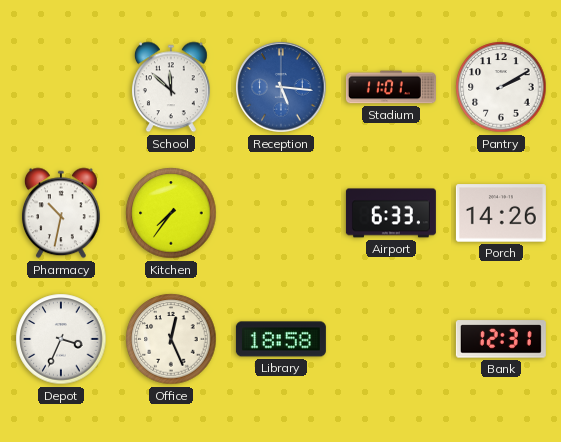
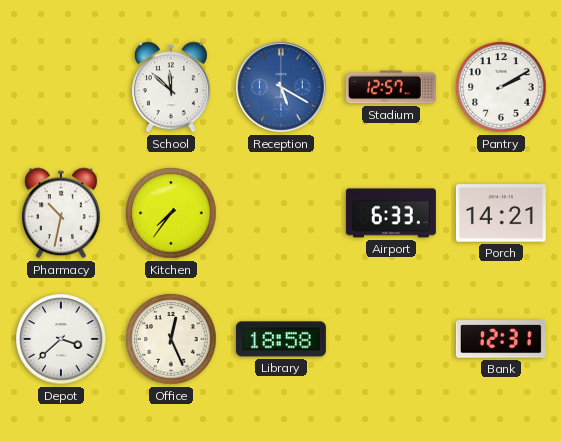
Reception: 5:16 -> 5:20 (281, 87)
Stadium: 11:01 -> 12:57 (391, 87)
Porch: 14:26 -> 14:21 (501, 213)
Depot: 3:34 -> 3:38 (61, 339)
